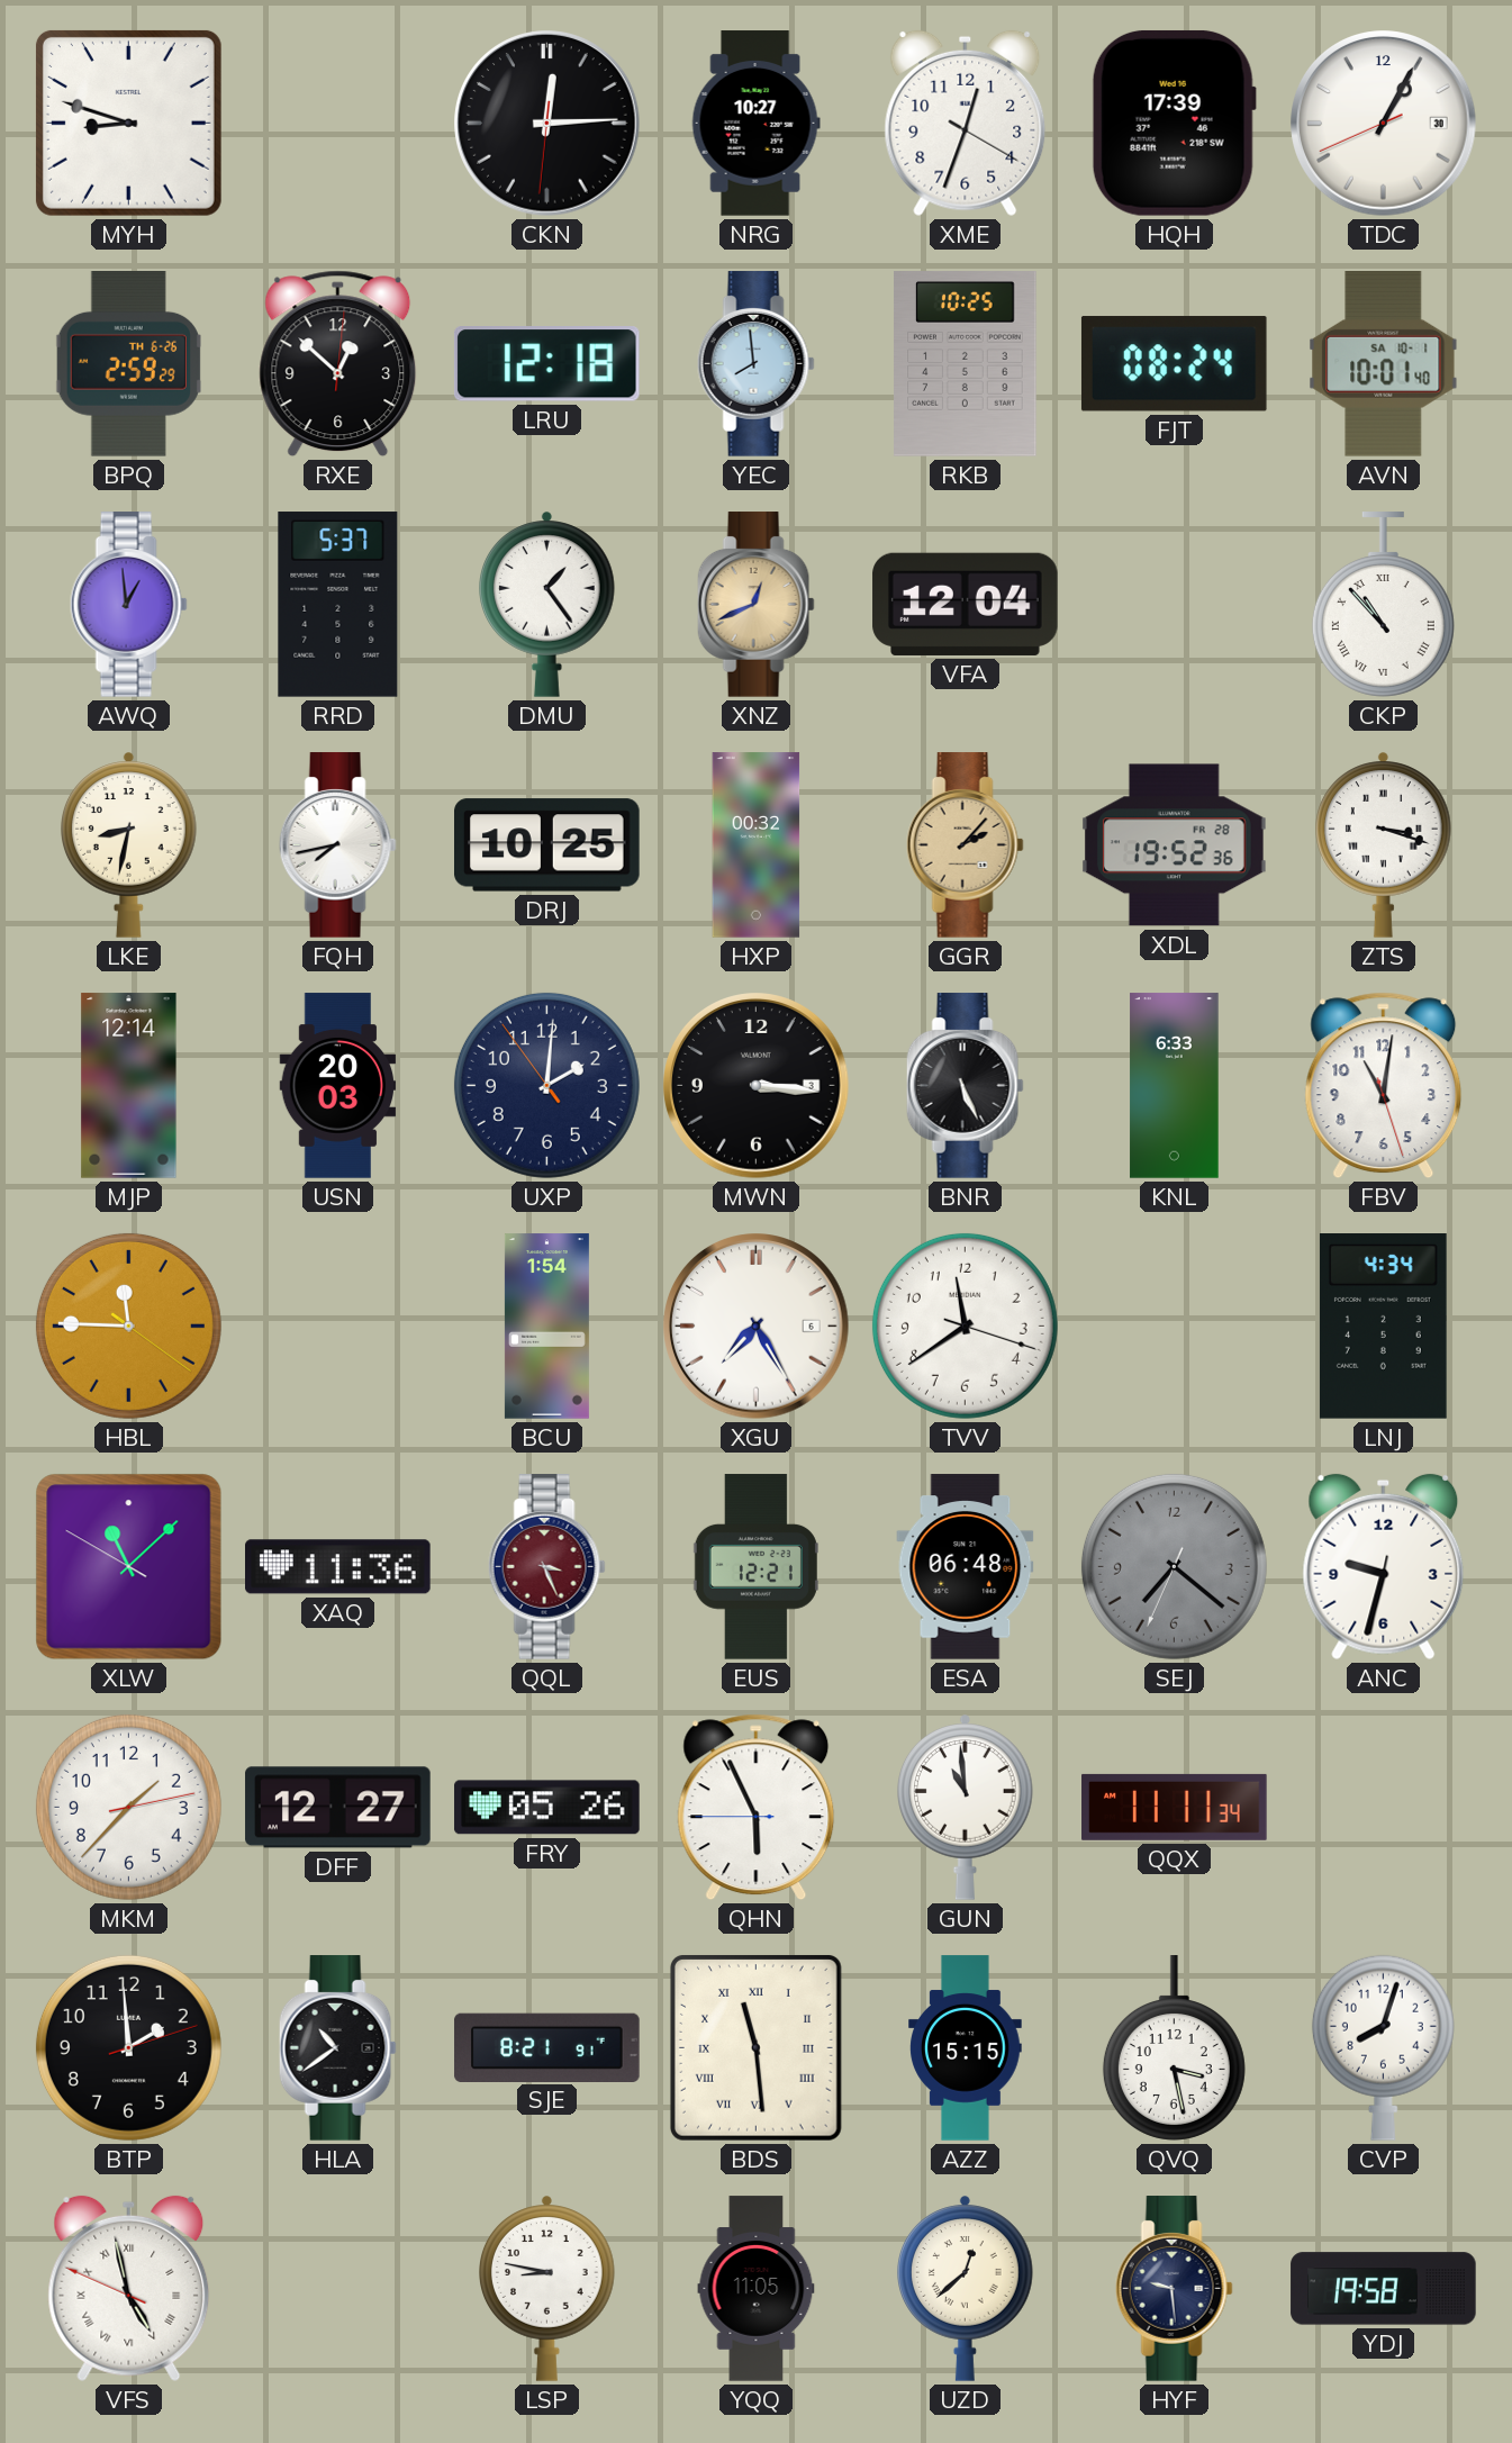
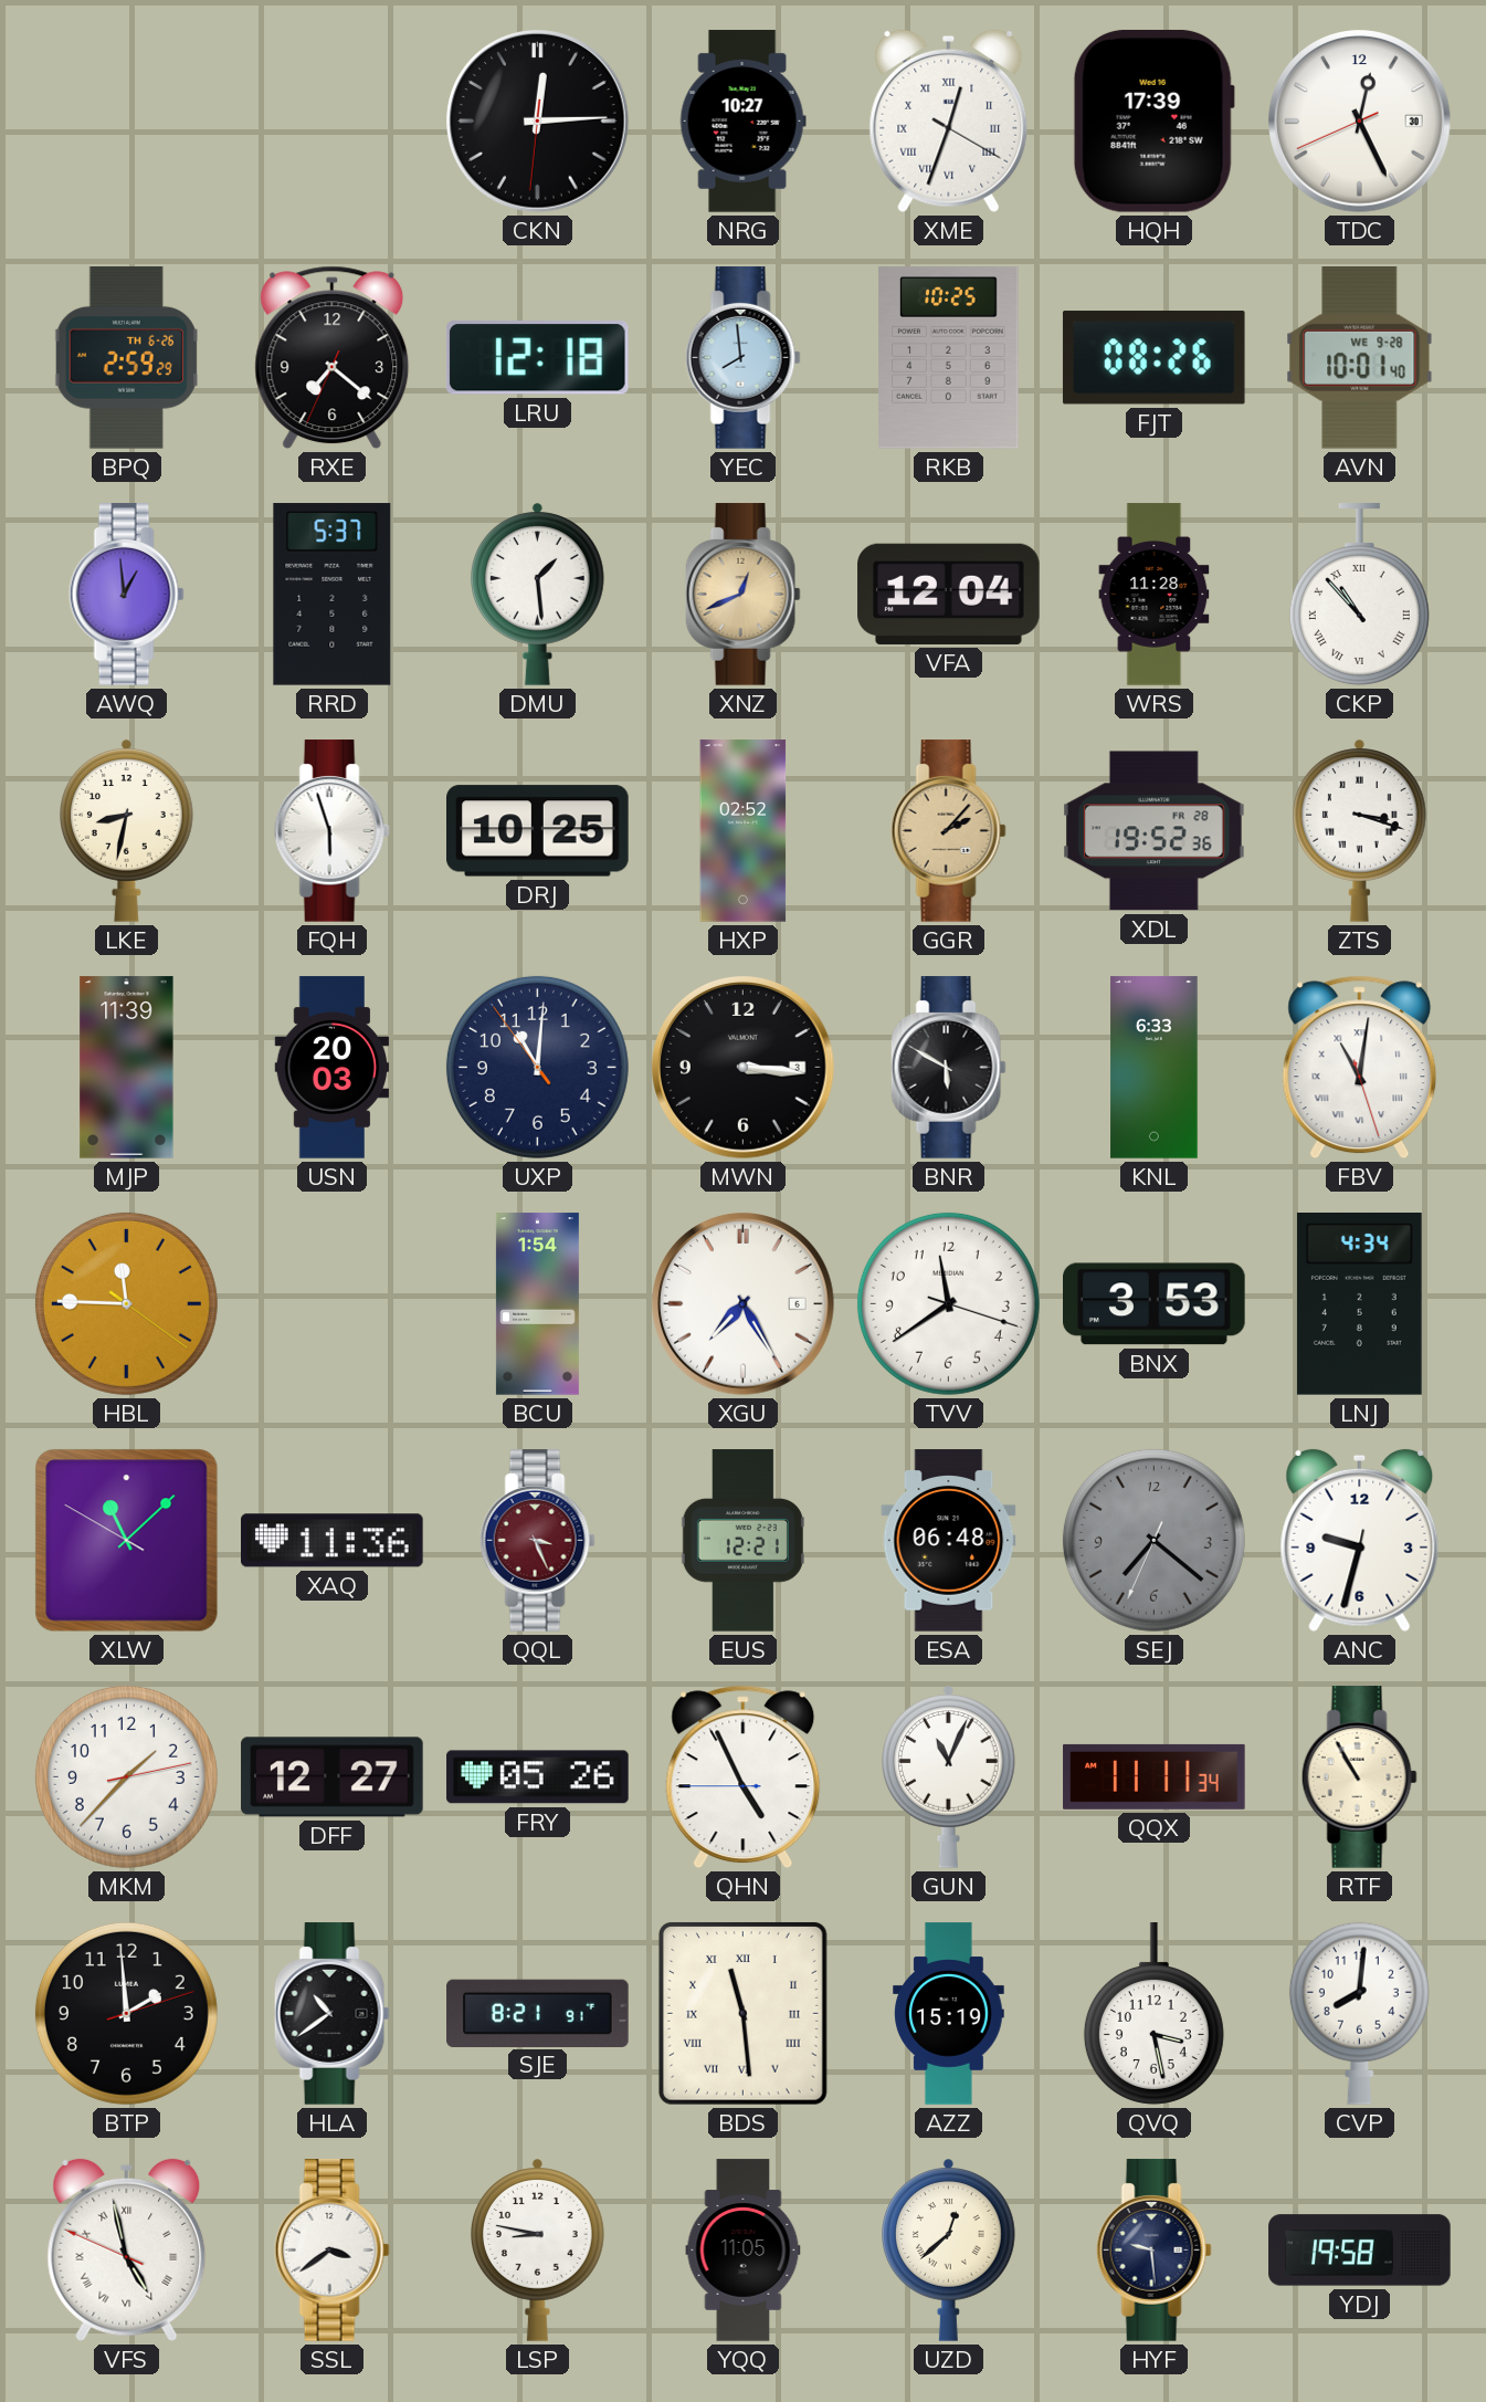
MYH: 8:48 -> none (128, 123)
XME numerals: Arabic -> Roman (949, 122)
TDC: 1:04 -> 12:25 (1360, 122)
RXE: 12:52 -> 7:21 (333, 358)
FJT: 08:24 -> 08:26 (1153, 358)
AVN date: SA 10-1 -> WE 9-28 (1360, 358)
DMU: 1:24 -> 1:29 (538, 594)
WRS: none -> 11:28 (1155, 595)
FQH: 7:43 -> 5:57 (331, 831)
HXP: 00:32 -> 02:52 (744, 831)
MJP: 12:14 -> 11:39 (127, 1068)
UXP: 2:00 -> 11:00 (537, 1067)
BNR: 5:26 -> 5:50 (948, 1068)
FBV numerals: Arabic -> Roman (1360, 1068)
BNX: none -> 3:53 (1155, 1304)
QHN: 5:55 -> 4:55 (744, 1777)
GUN: 10:59 -> 11:04 (949, 1776)
RTF: none -> 10:55 (1359, 1777)
AZZ: 15:15 -> 15:19 (949, 2014)
CVP: 8:03 -> 8:01 (1359, 2013)
SSL: none -> 3:39 (331, 2251)
